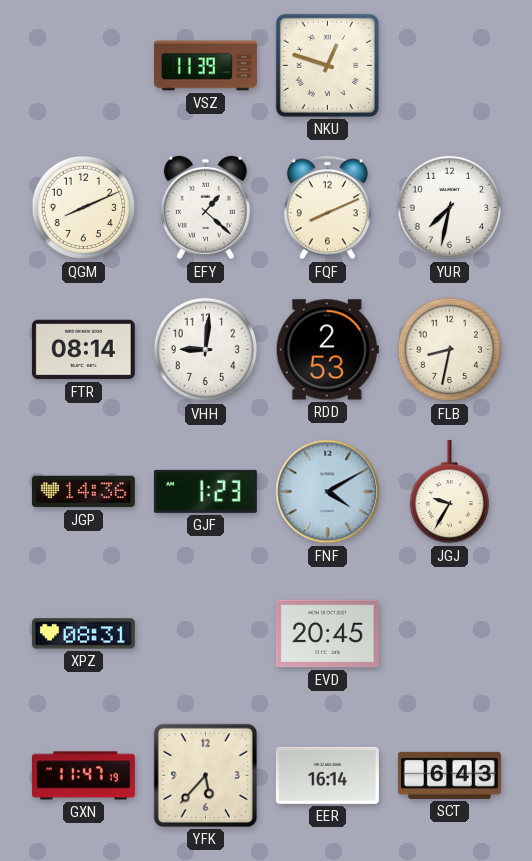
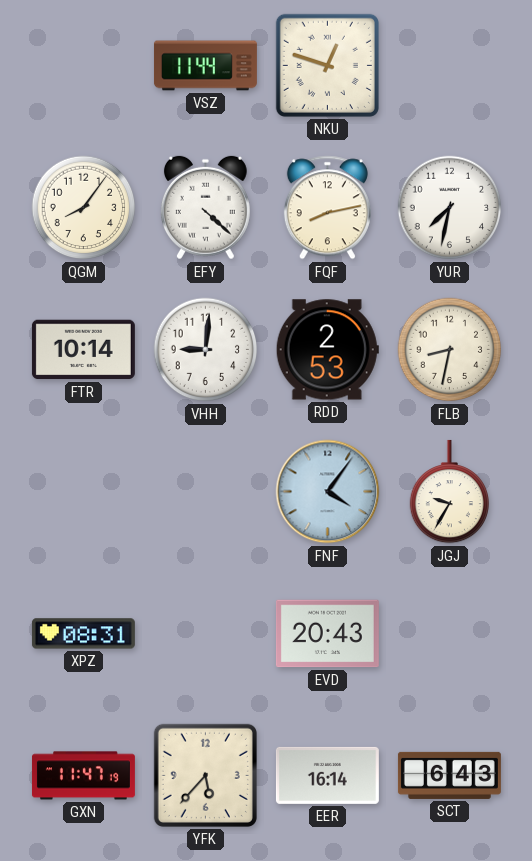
VSZ: 11:39 -> 11:44 (205, 66)
QGM: 8:11 -> 8:06 (84, 208)
EFY: 1:22 -> 4:22 (205, 208)
FQF: 8:11 -> 8:13 (327, 208)
FTR: 08:14 -> 10:14 (83, 350)
JGP: 14:36 -> none (83, 492)
GJF: 1:23 -> none (205, 491)
FNF: 4:10 -> 4:06 (328, 492)
EVD: 20:45 -> 20:43 (327, 634)
